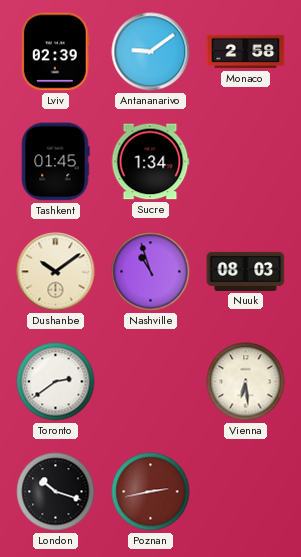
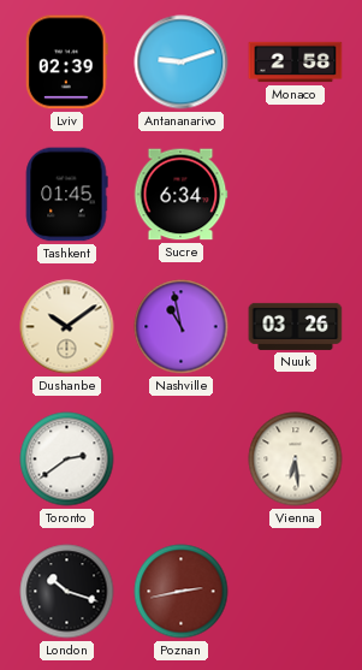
Antananarivo: 9:09 -> 9:12 (182, 63)
Sucre: 1:34 -> 6:34 (180, 195)
Nashville: 10:57 -> 10:58 (182, 327)
Nuuk: 08:03 -> 03:26 (296, 326)
